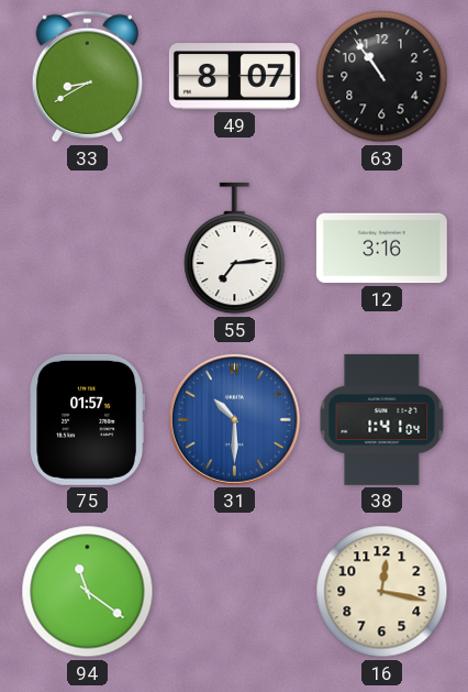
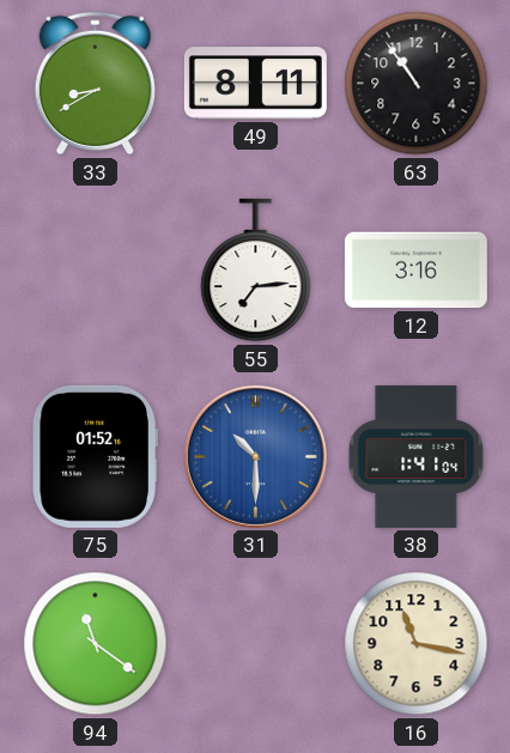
49: 8:07 -> 8:11 (255, 84)
75: 01:57 -> 01:52 (95, 456)
16: 12:17 -> 11:17 (417, 644)
